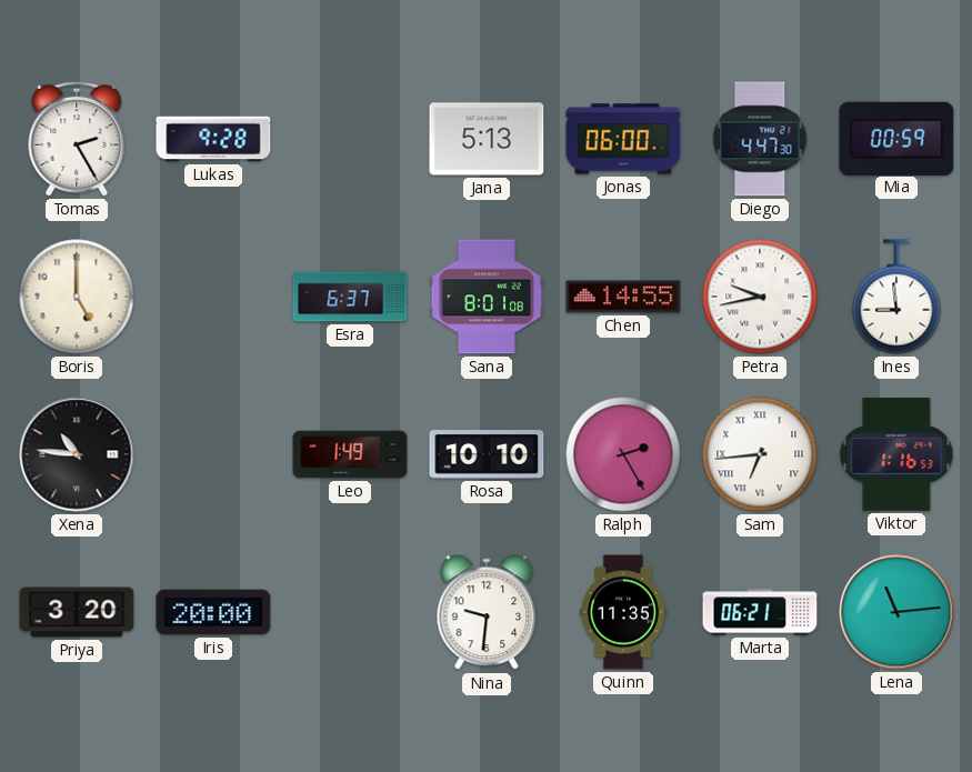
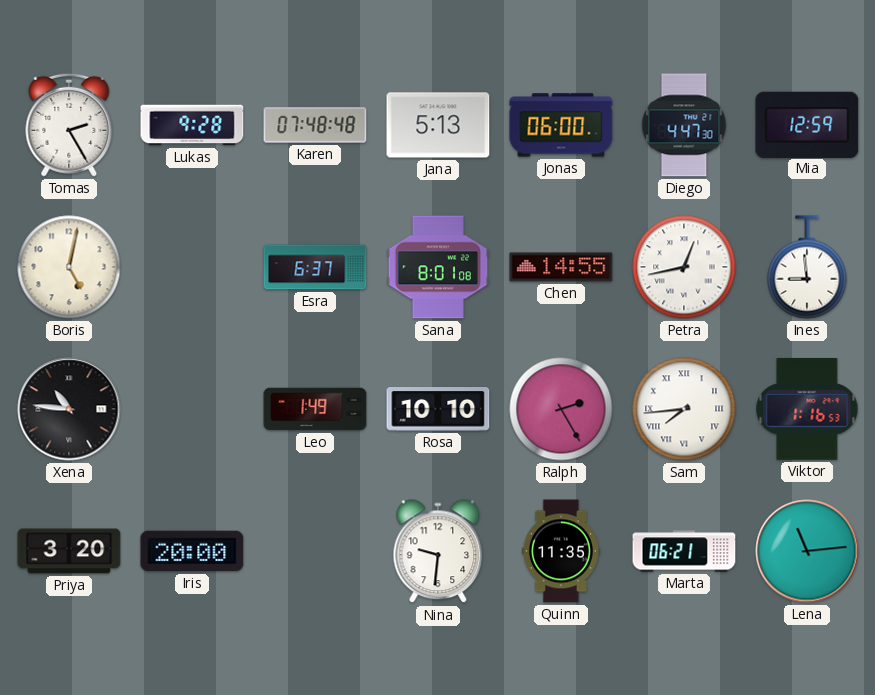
Karen: none -> 07:48 (315, 125)
Mia: 00:59 -> 12:59 (807, 124)
Boris: 5:00 -> 5:02 (69, 267)
Petra: 9:43 -> 12:43 (684, 267)
Sam: 6:44 -> 7:44 (684, 409)
